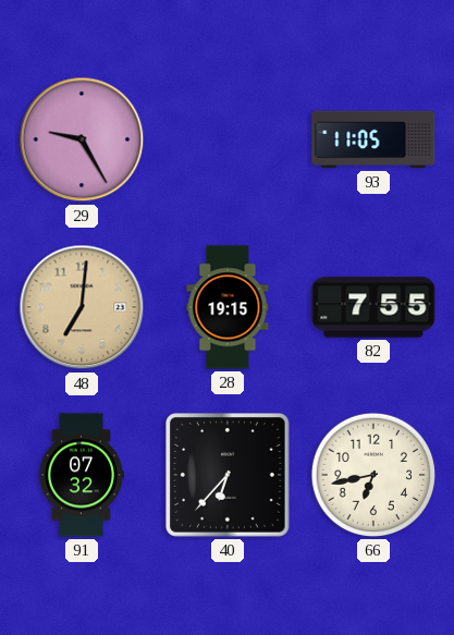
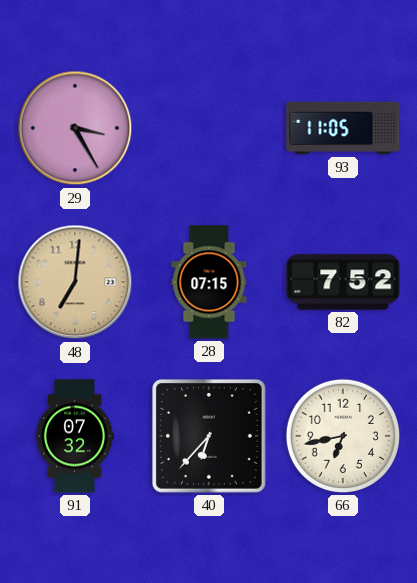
29: 9:25 -> 3:25 (75, 128)
28: 19:15 -> 07:15 (209, 282)
82: 7:55 -> 7:52 (343, 282)
